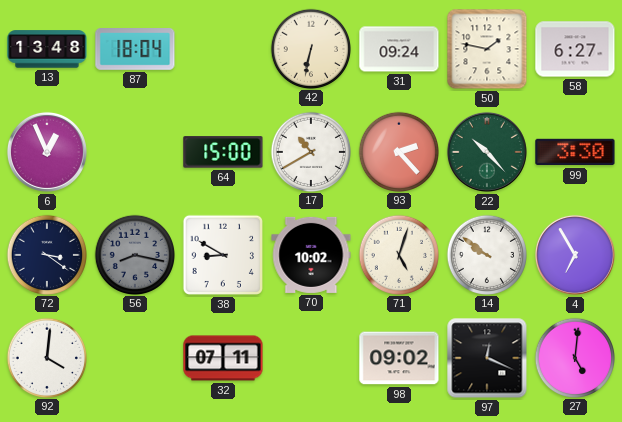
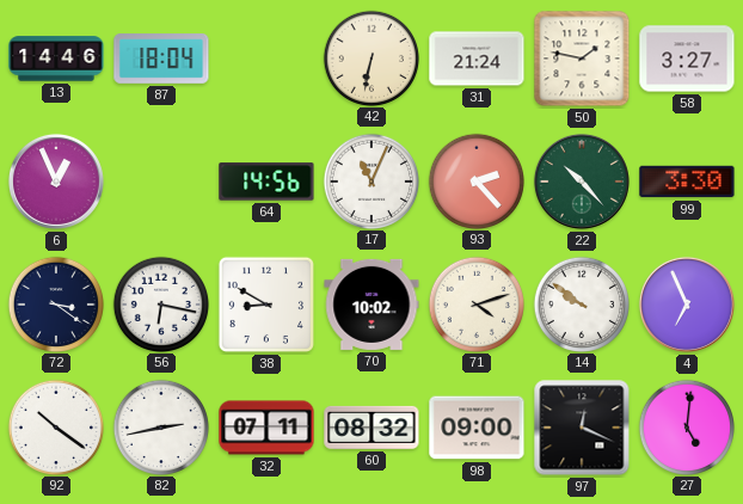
13: 13:48 -> 14:46 (56, 59)
31: 09:24 -> 21:24 (477, 59)
58: 6:27 -> 3:27 (687, 59)
64: 15:00 -> 14:56 (266, 182)
17: 10:40 -> 11:04 (370, 180)
56: 8:17 -> 6:17 (160, 303)
56 dial: grey -> white (160, 303)
71: 5:03 -> 4:12 (475, 303)
4: 6:55 -> 6:56 (687, 305)
92: 4:01 -> 10:21 (55, 426)
82: none -> 2:43 (160, 426)
60: none -> 08:32 (371, 428)
98: 09:02 -> 09:00 (477, 428)
